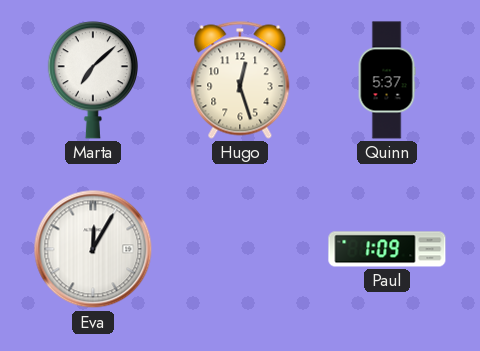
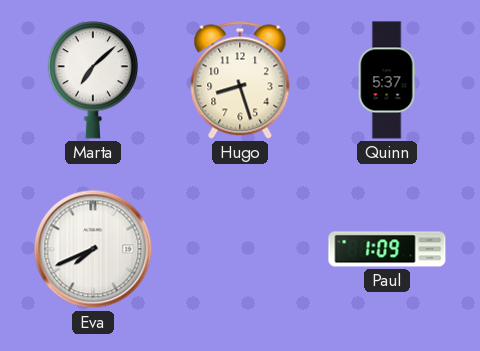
Hugo: 12:27 -> 8:27 (240, 80)
Eva: 12:05 -> 7:41 (93, 249)
